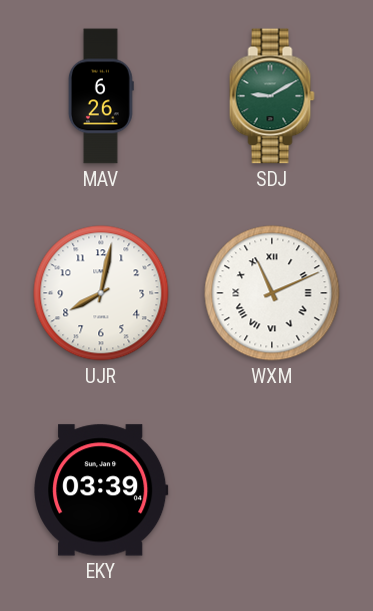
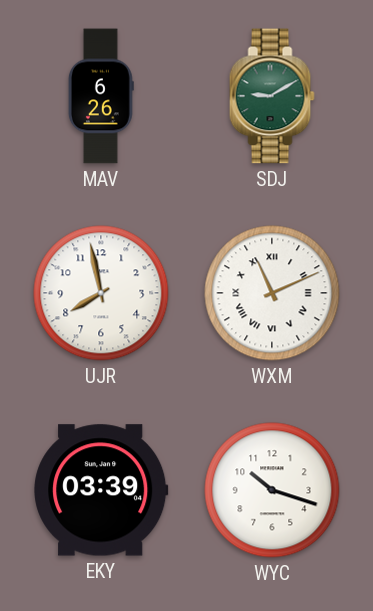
UJR: 8:02 -> 7:58 (101, 293)
WYC: none -> 10:18 (272, 490)
